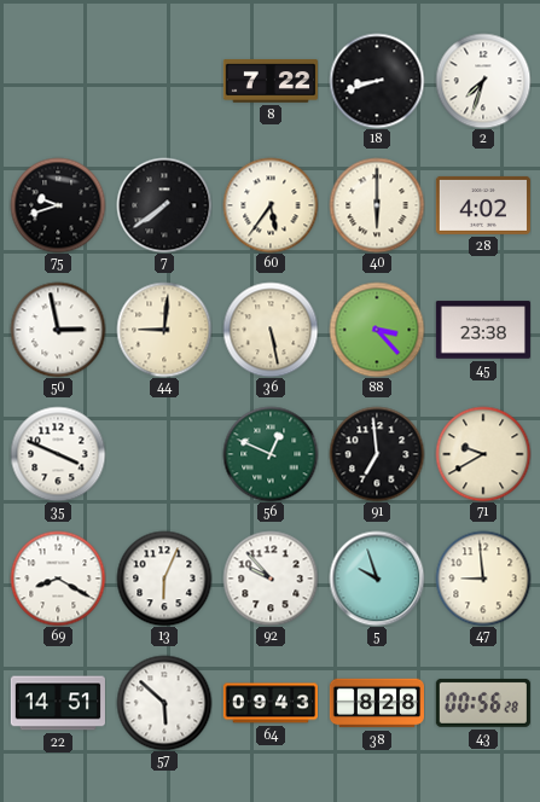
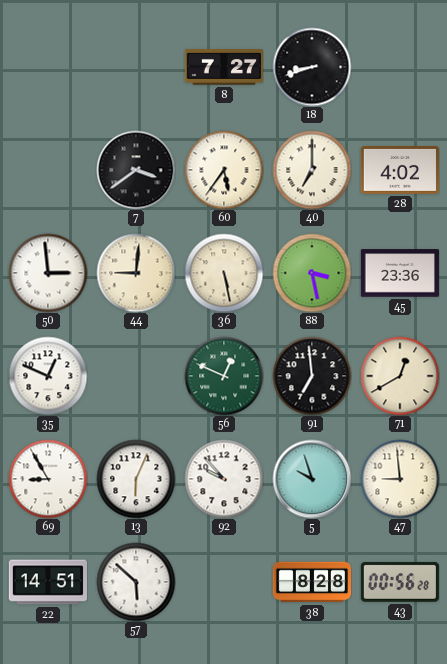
8: 7:22 -> 7:27 (224, 67)
2: 7:33 -> none (483, 81)
75: 9:42 -> none (58, 205)
7: 7:39 -> 3:39 (136, 170)
40: 6:00 -> 7:00 (312, 170)
50: 2:58 -> 2:59 (48, 273)
88: 3:23 -> 3:28 (312, 273)
45: 23:38 -> 23:36 (400, 273)
35: 3:49 -> 12:49 (48, 376)
71: 9:40 -> 12:40 (400, 376)
69: 8:20 -> 8:55 (48, 479)
64: 09:43 -> none (271, 703)
